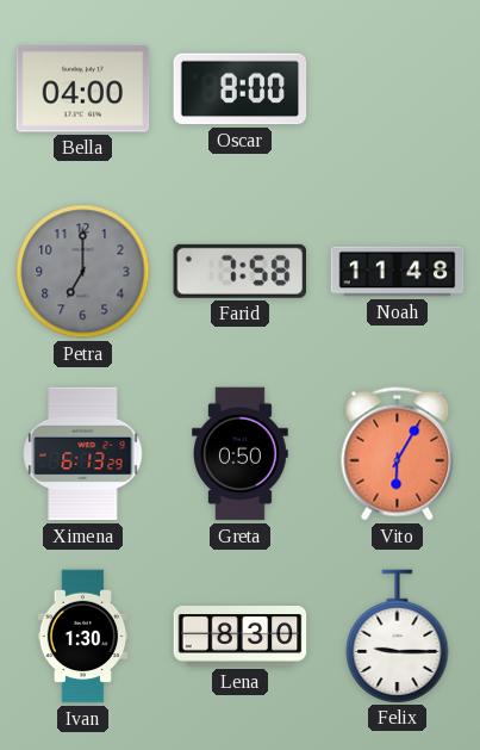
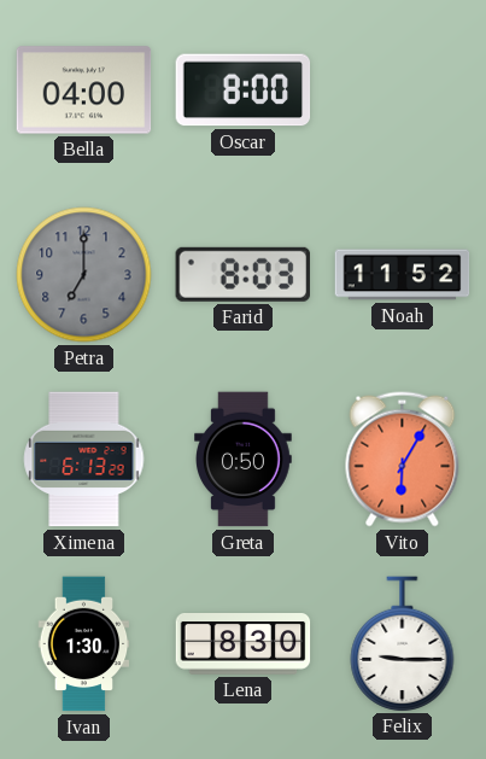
Farid: 7:58 -> 8:03 (242, 274)
Noah: 11:48 -> 11:52 (403, 275)
